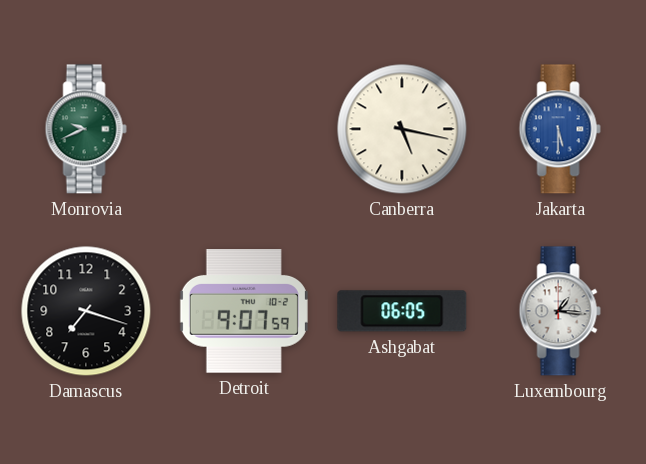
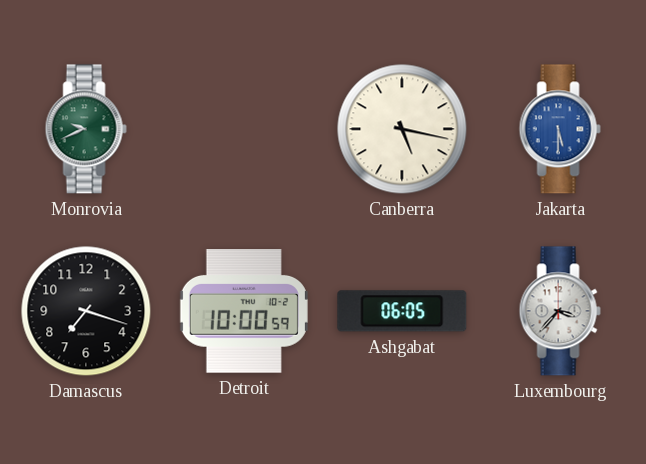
Detroit: 9:07 -> 10:00 (244, 311)
Luxembourg: 1:16 -> 3:37 (560, 311)
